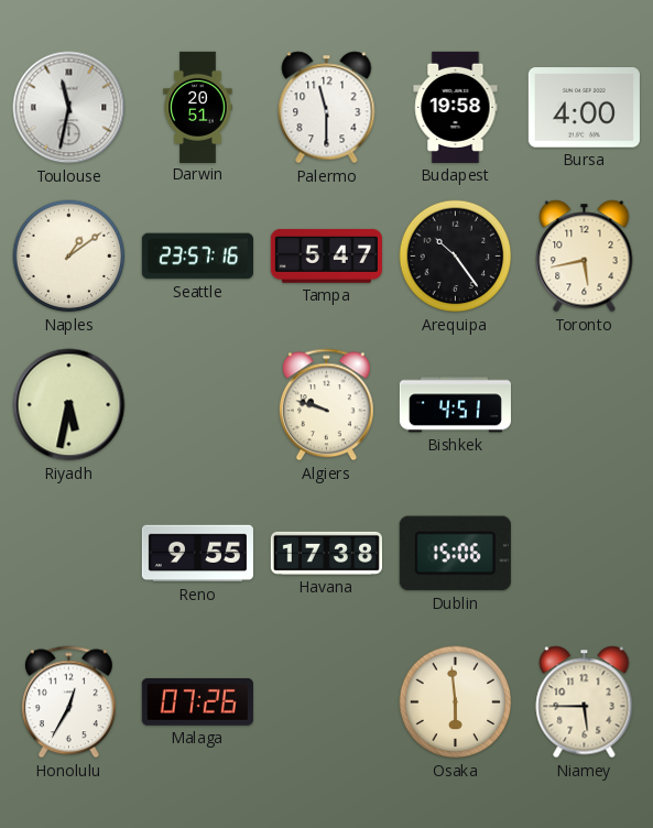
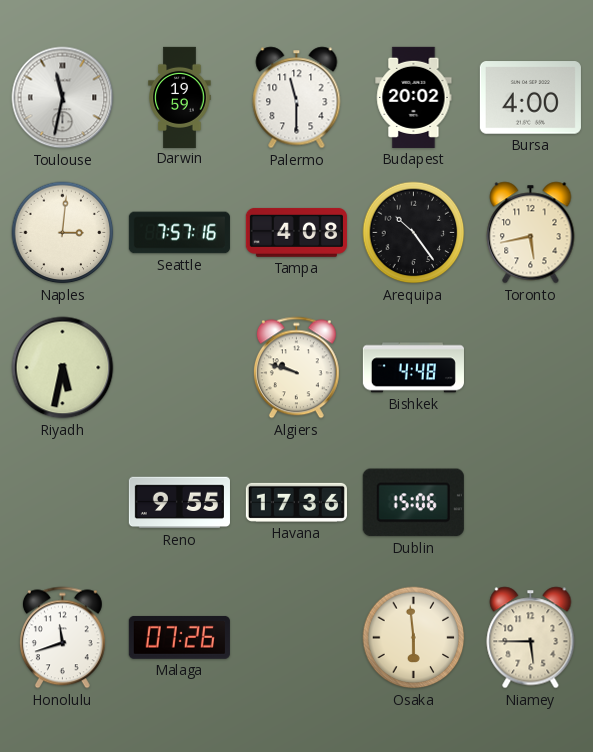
Darwin: 20:51 -> 19:59 (180, 97)
Budapest: 19:58 -> 20:02 (414, 97)
Naples: 1:09 -> 3:01 (63, 233)
Seattle: 23:57 -> 7:57 (179, 233)
Tampa: 5:47 -> 4:08 (296, 232)
Bishkek: 4:51 -> 4:48 (413, 368)
Havana: 17:38 -> 17:36 (296, 502)
Honolulu: 12:35 -> 11:42 (62, 638)
